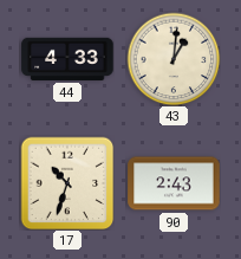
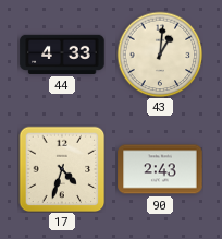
17: 10:33 -> 4:33 (62, 169)
